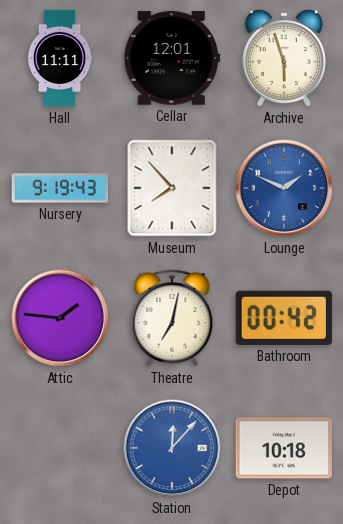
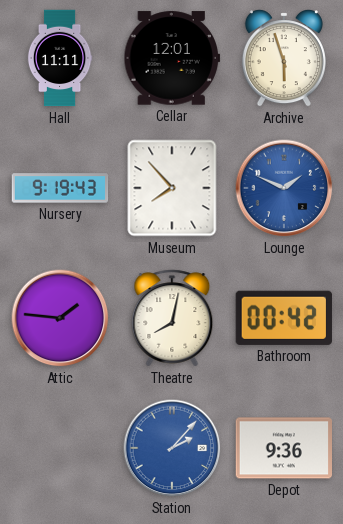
Theatre: 7:02 -> 8:02 (172, 318)
Station: 12:07 -> 2:07 (172, 448)
Depot: 10:18 -> 9:36 (284, 448)
